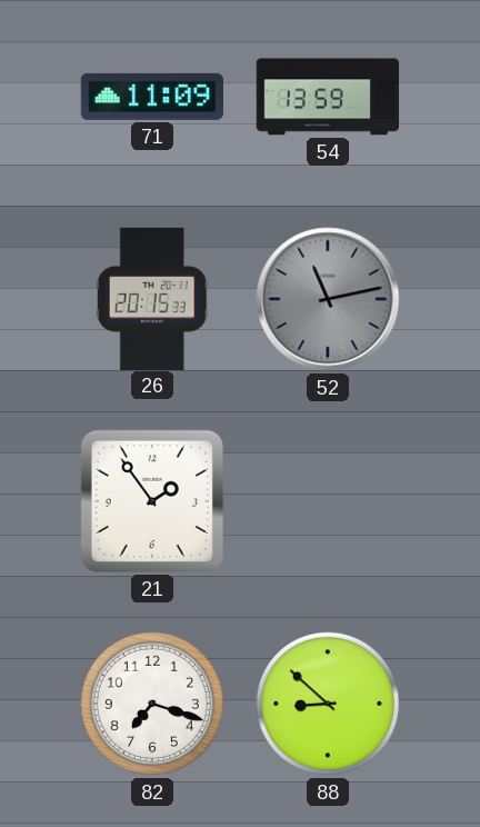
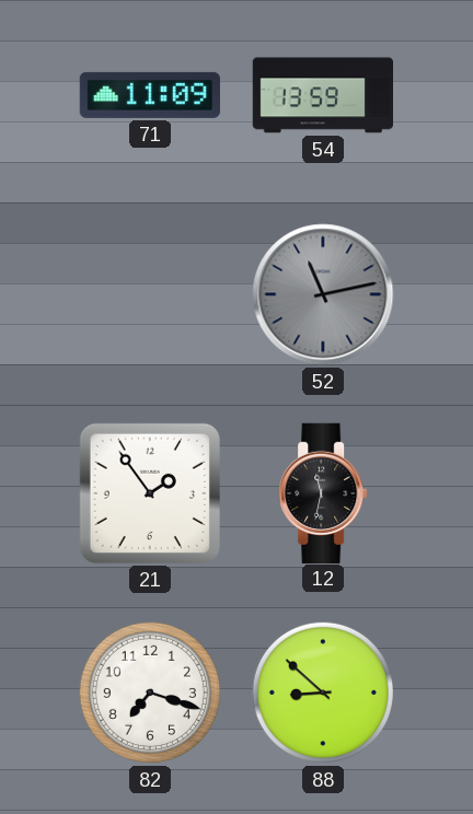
26: 20:15 -> none (152, 298)
12: none -> 11:32 (323, 492)
